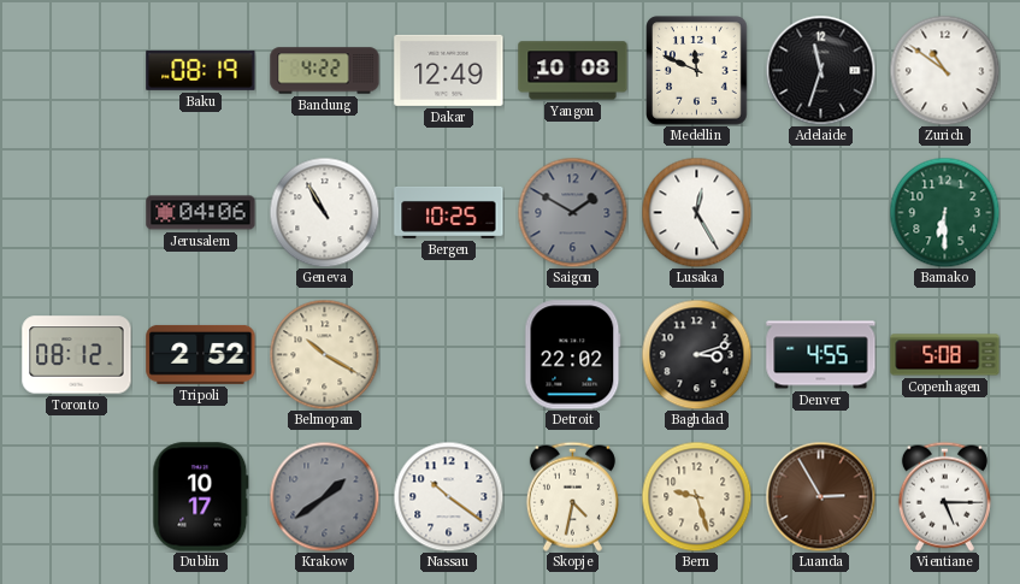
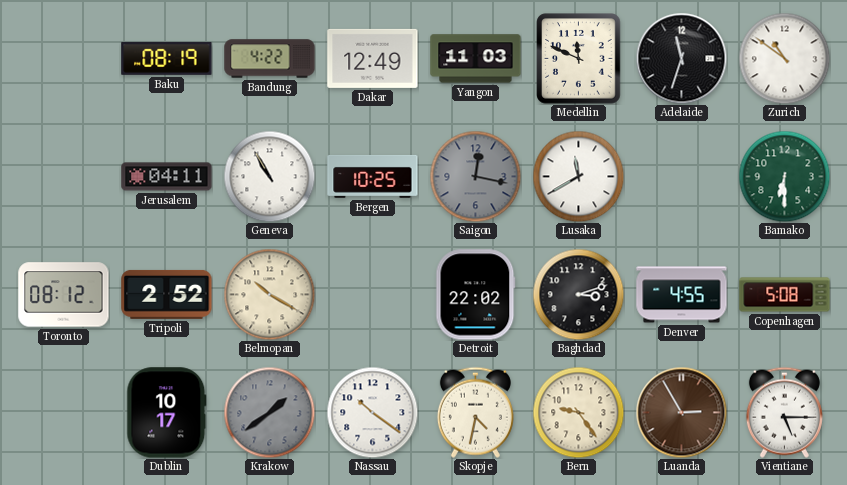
Yangon: 10:08 -> 11:03 (476, 59)
Jerusalem: 04:06 -> 04:11 (167, 177)
Saigon: 1:50 -> 12:17 (475, 176)
Lusaka: 12:25 -> 11:40 (578, 176)
Bern: 9:27 -> 9:24 (578, 412)
